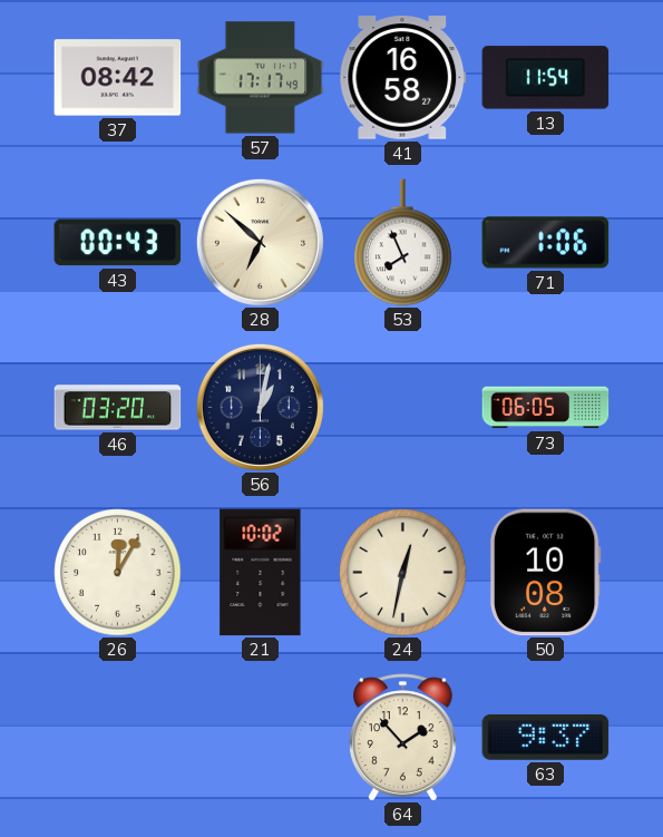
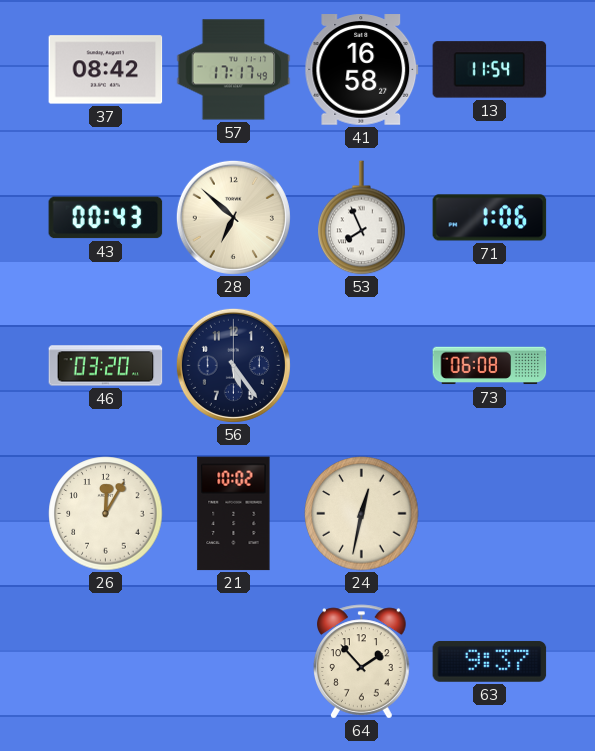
56: 1:02 -> 5:24 (233, 365)
73: 06:05 -> 06:08 (490, 366)
50: 10:08 -> none (545, 573)
